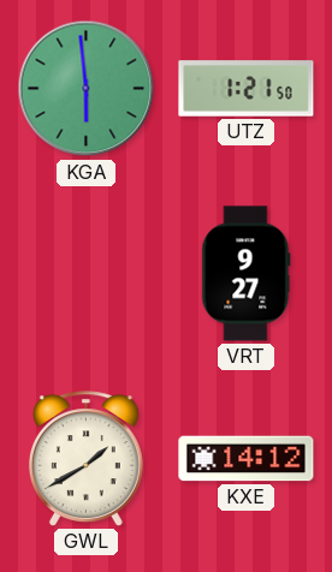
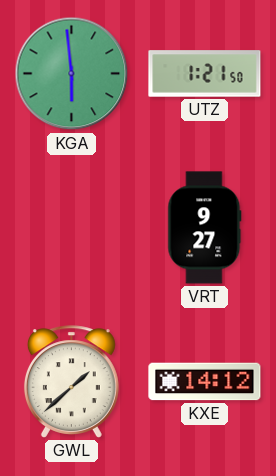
GWL: 1:40 -> 1:38 (71, 382)
